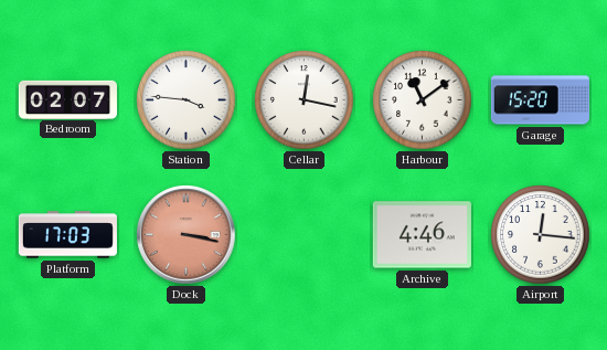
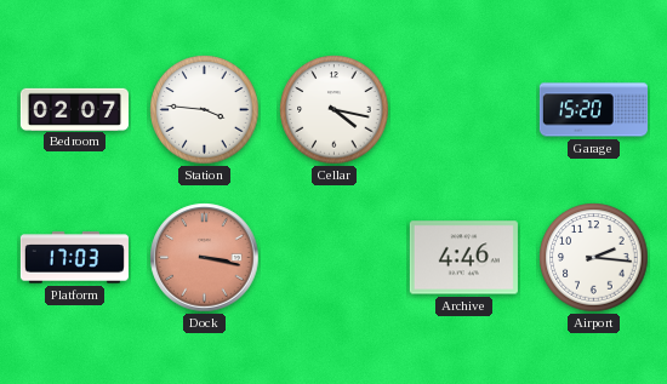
Cellar: 12:17 -> 4:17 (335, 110)
Harbour: 11:09 -> none (423, 100)
Airport: 12:16 -> 2:16 (594, 258)
